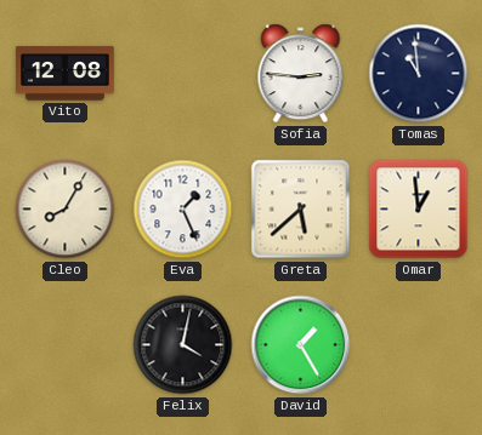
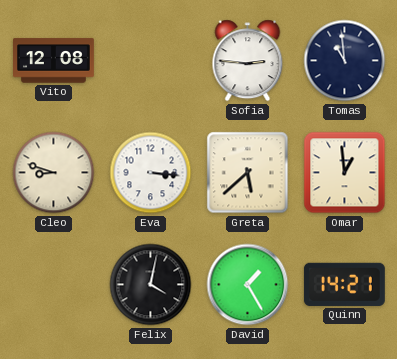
Cleo: 8:05 -> 8:48 (54, 173)
Eva: 1:26 -> 3:16 (151, 173)
Quinn: none -> 14:21 (344, 284)
